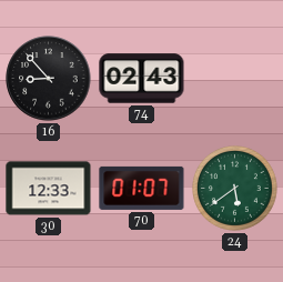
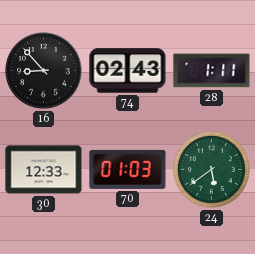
28: none -> 1:11 (212, 71)
70: 01:07 -> 01:03 (128, 169)
